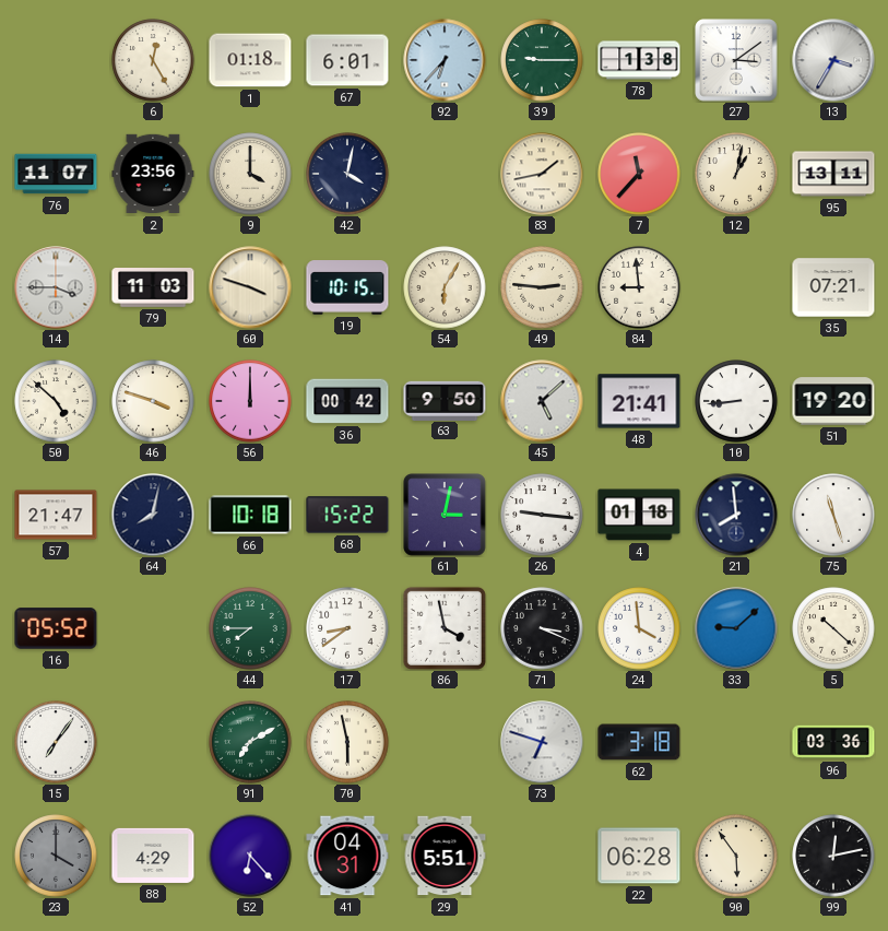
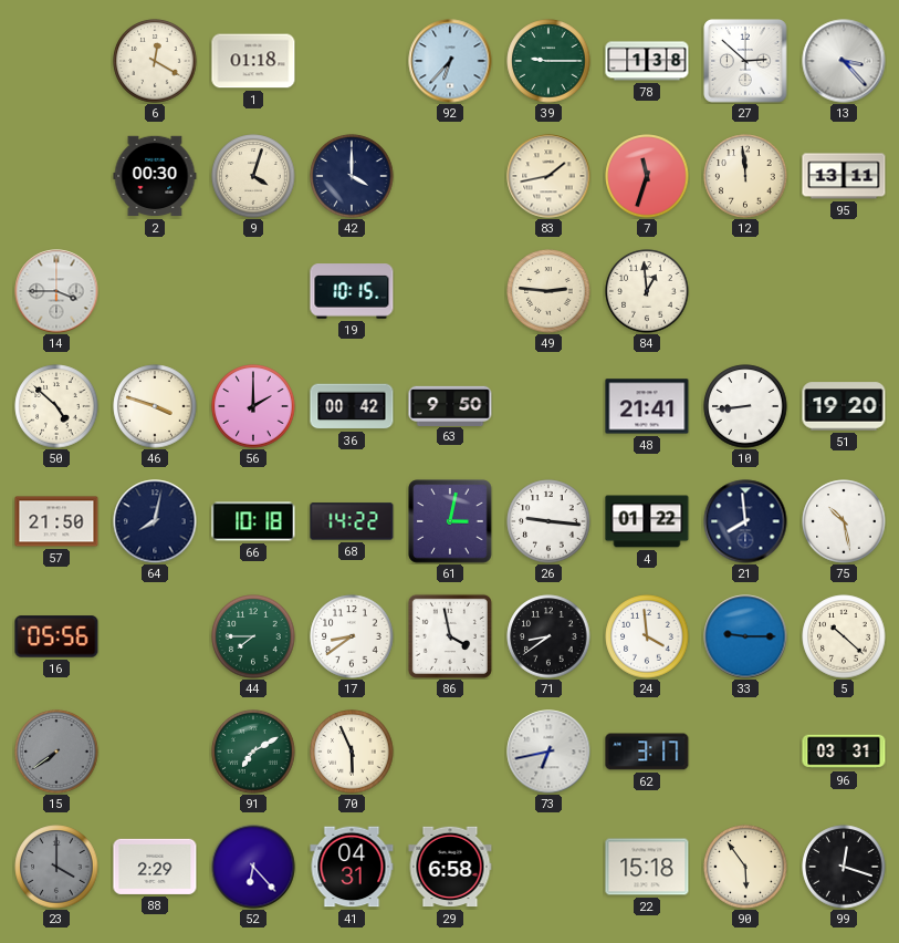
6: 12:25 -> 12:20 (155, 61)
67: 6:01 -> none (347, 60)
27: 3:09 -> 2:52 (745, 61)
13: 3:35 -> 3:23 (844, 61)
76: 11:07 -> none (56, 174)
2: 23:56 -> 00:30 (155, 176)
9: 4:00 -> 4:03 (253, 176)
42: 4:02 -> 4:00 (352, 176)
7: 11:37 -> 11:33 (647, 176)
12: 1:02 -> 11:59 (745, 176)
79: 11:03 -> none (153, 288)
60: 3:48 -> none (250, 287)
54: 6:05 -> none (445, 287)
84: 8:59 -> 12:59 (647, 291)
35: 07:21 -> none (833, 287)
56: 12:00 -> 2:00 (253, 406)
45: 5:08 -> none (542, 401)
57: 21:47 -> 21:50 (56, 521)
68: 15:22 -> 14:22 (352, 521)
4: 01:18 -> 01:22 (647, 521)
75: 11:27 -> 10:28 (844, 521)
16: 05:52 -> 05:56 (56, 636)
71: 3:19 -> 8:39 (548, 636)
33: 9:08 -> 9:15 (745, 636)
15: 7:06 -> 7:39 (56, 752)
15 dial: white -> grey (56, 752)
70: 5:58 -> 5:56 (352, 752)
73: 6:48 -> 6:43 (548, 752)
62: 3:18 -> 3:17 (647, 752)
96: 03:36 -> 03:31 (844, 752)
88: 4:29 -> 2:29 (155, 867)
29: 5:51 -> 6:58 (450, 867)
22: 06:28 -> 15:18 (647, 867)
99: 12:13 -> 12:18 (844, 867)
